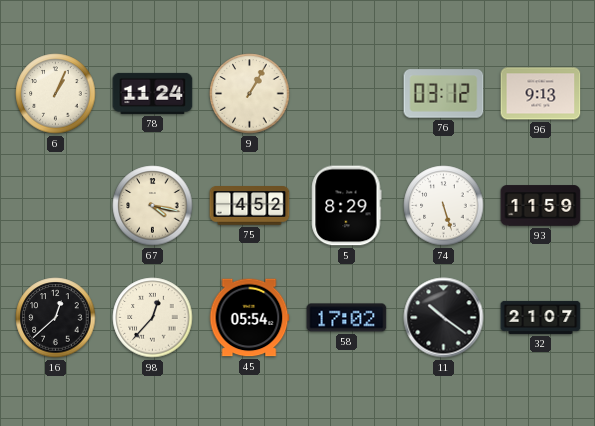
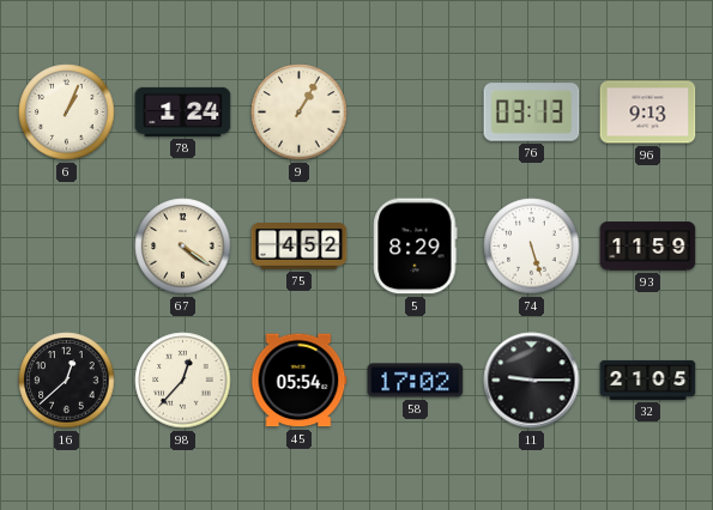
78: 11:24 -> 1:24 (183, 111)
76: 03:12 -> 03:13 (532, 113)
67: 4:17 -> 4:21 (183, 247)
11: 10:21 -> 9:15 (532, 381)
32: 21:07 -> 21:05 (648, 380)
